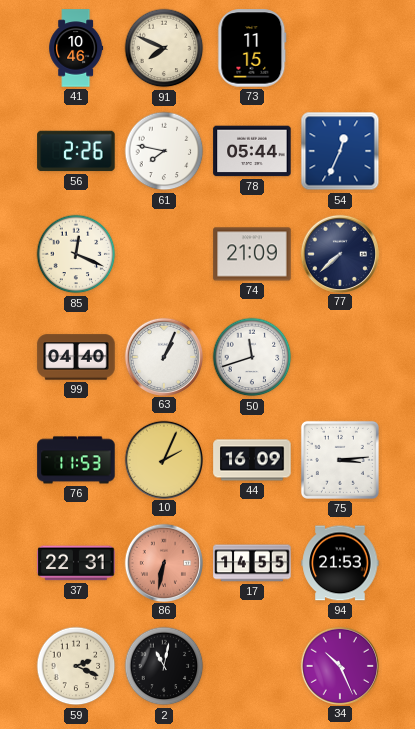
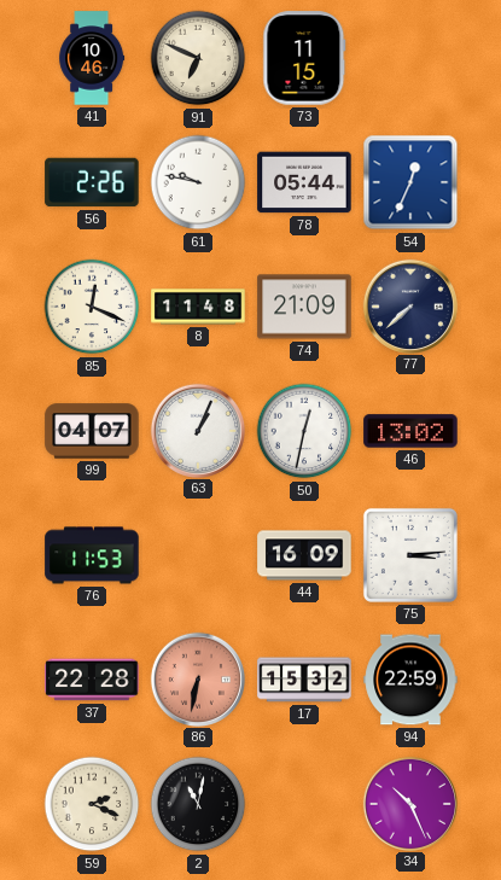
91: 7:49 -> 6:49 (198, 58)
61: 7:47 -> 9:47 (198, 182)
8: none -> 11:48 (198, 307)
99: 04:40 -> 04:07 (92, 431)
50: 11:42 -> 12:32 (304, 431)
46: none -> 13:02 (410, 431)
10: 2:04 -> none (163, 459)
37: 22:31 -> 22:28 (92, 680)
17: 14:55 -> 15:32 (304, 680)
94: 21:53 -> 22:59 (410, 680)
